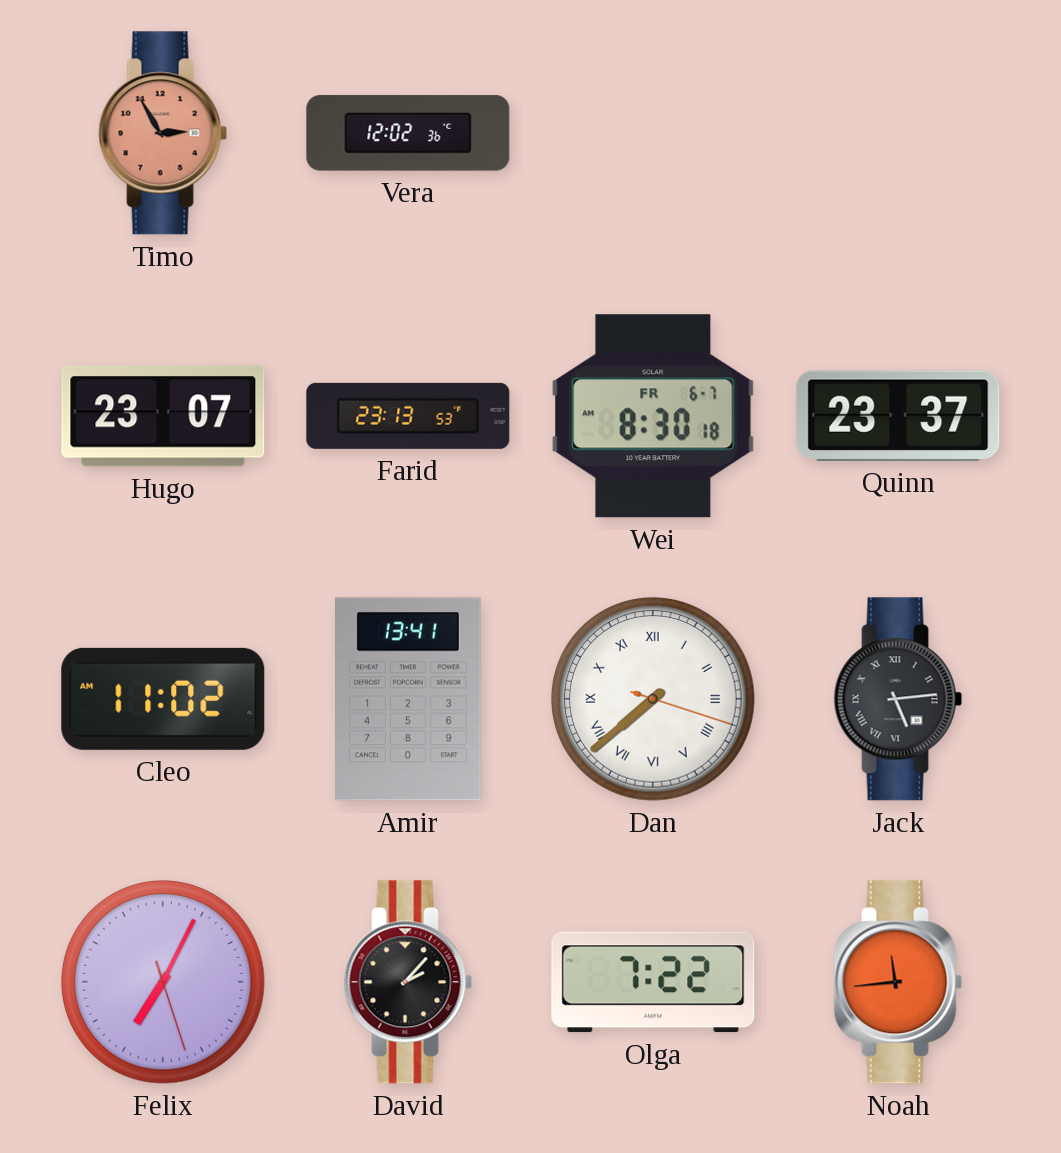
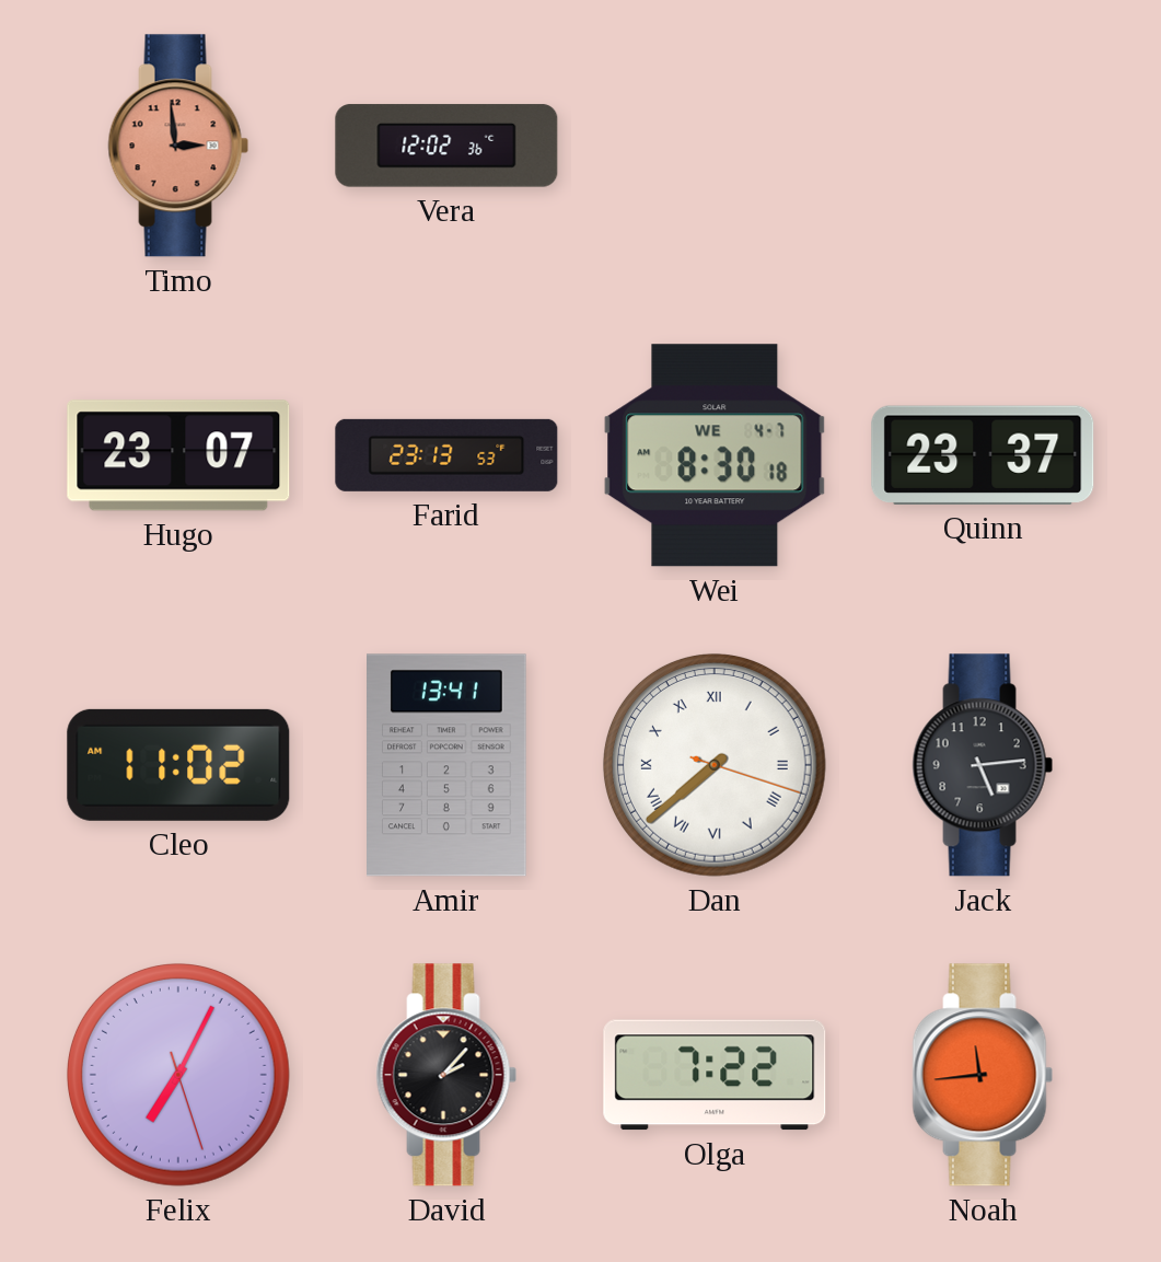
Timo: 2:55 -> 2:59 (178, 146)
Wei date: FR 6-7 -> WE 4-7 (715, 455)
Jack numerals: Roman -> Arabic (983, 765)
